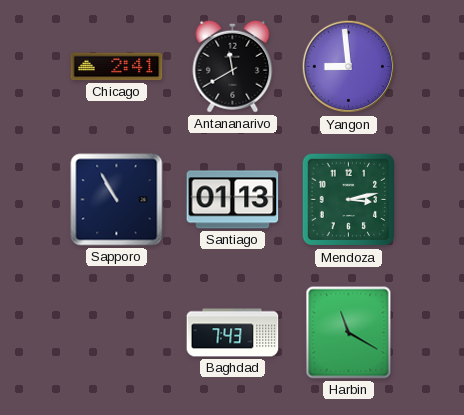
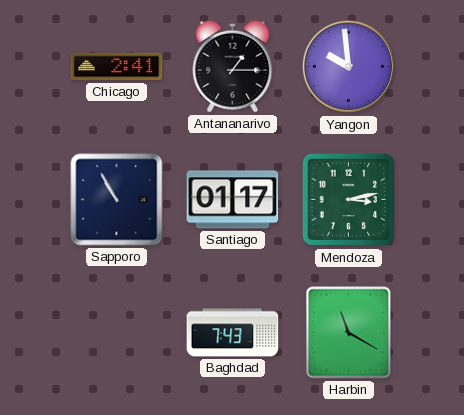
Antananarivo: 11:40 -> 1:15 (233, 66)
Yangon: 8:59 -> 9:59 (349, 67)
Santiago: 01:13 -> 01:17 (233, 200)
